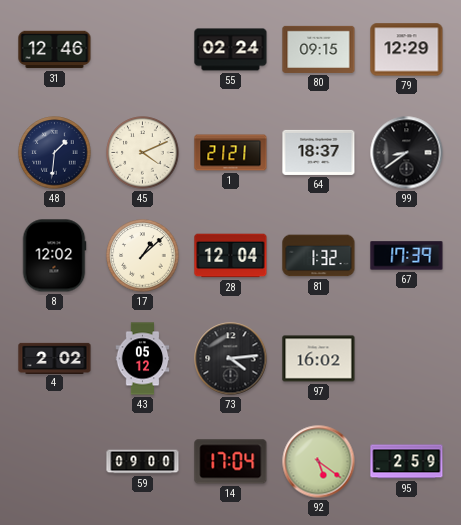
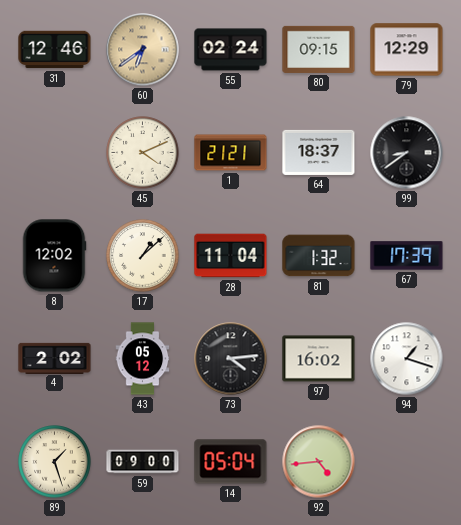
60: none -> 6:39 (143, 50)
48: 1:31 -> none (55, 153)
28: 12:04 -> 11:04 (231, 256)
94: none -> 1:18 (407, 359)
89: none -> 1:27 (55, 462)
14: 17:04 -> 05:04 (231, 462)
92: 5:21 -> 4:44 (319, 462)
95: 2:59 -> none (407, 462)
